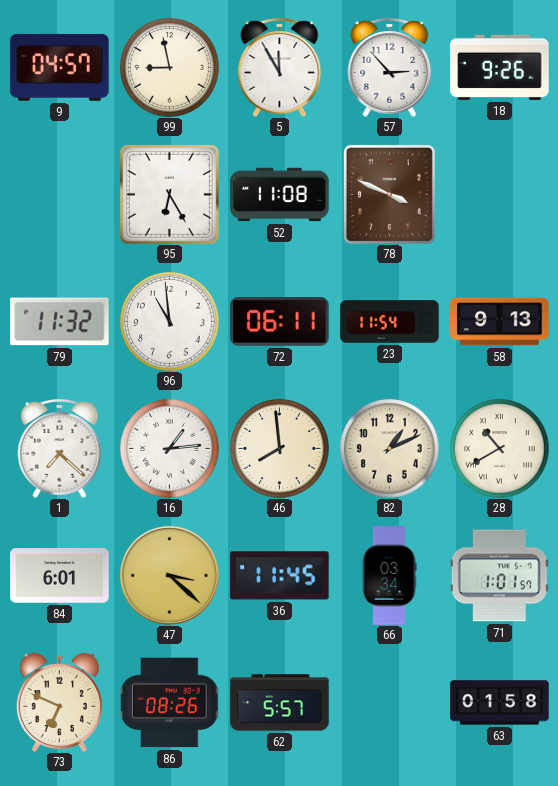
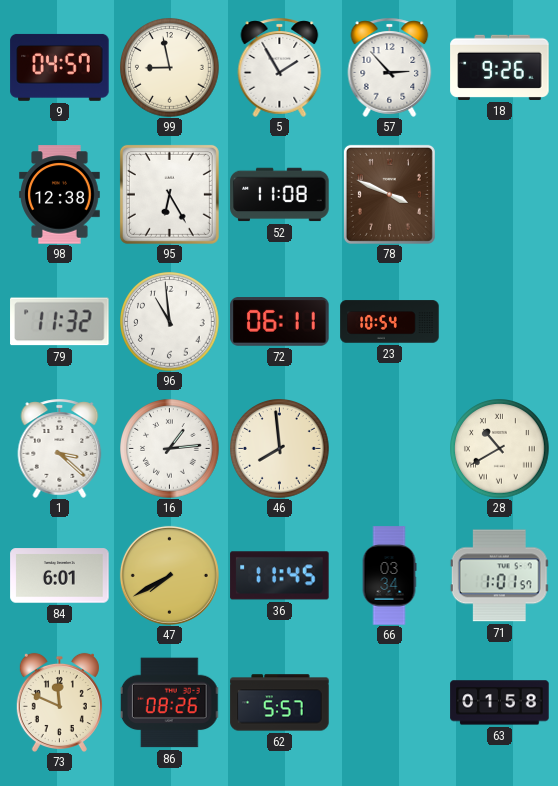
5: 11:55 -> 1:55 (280, 67)
98: none -> 12:38 (60, 195)
23: 11:54 -> 10:54 (390, 322)
58: 9:13 -> none (500, 322)
1: 7:22 -> 3:22 (60, 448)
82: 1:11 -> none (390, 449)
47: 3:22 -> 7:40 (169, 575)
73: 6:49 -> 11:49 (59, 702)
